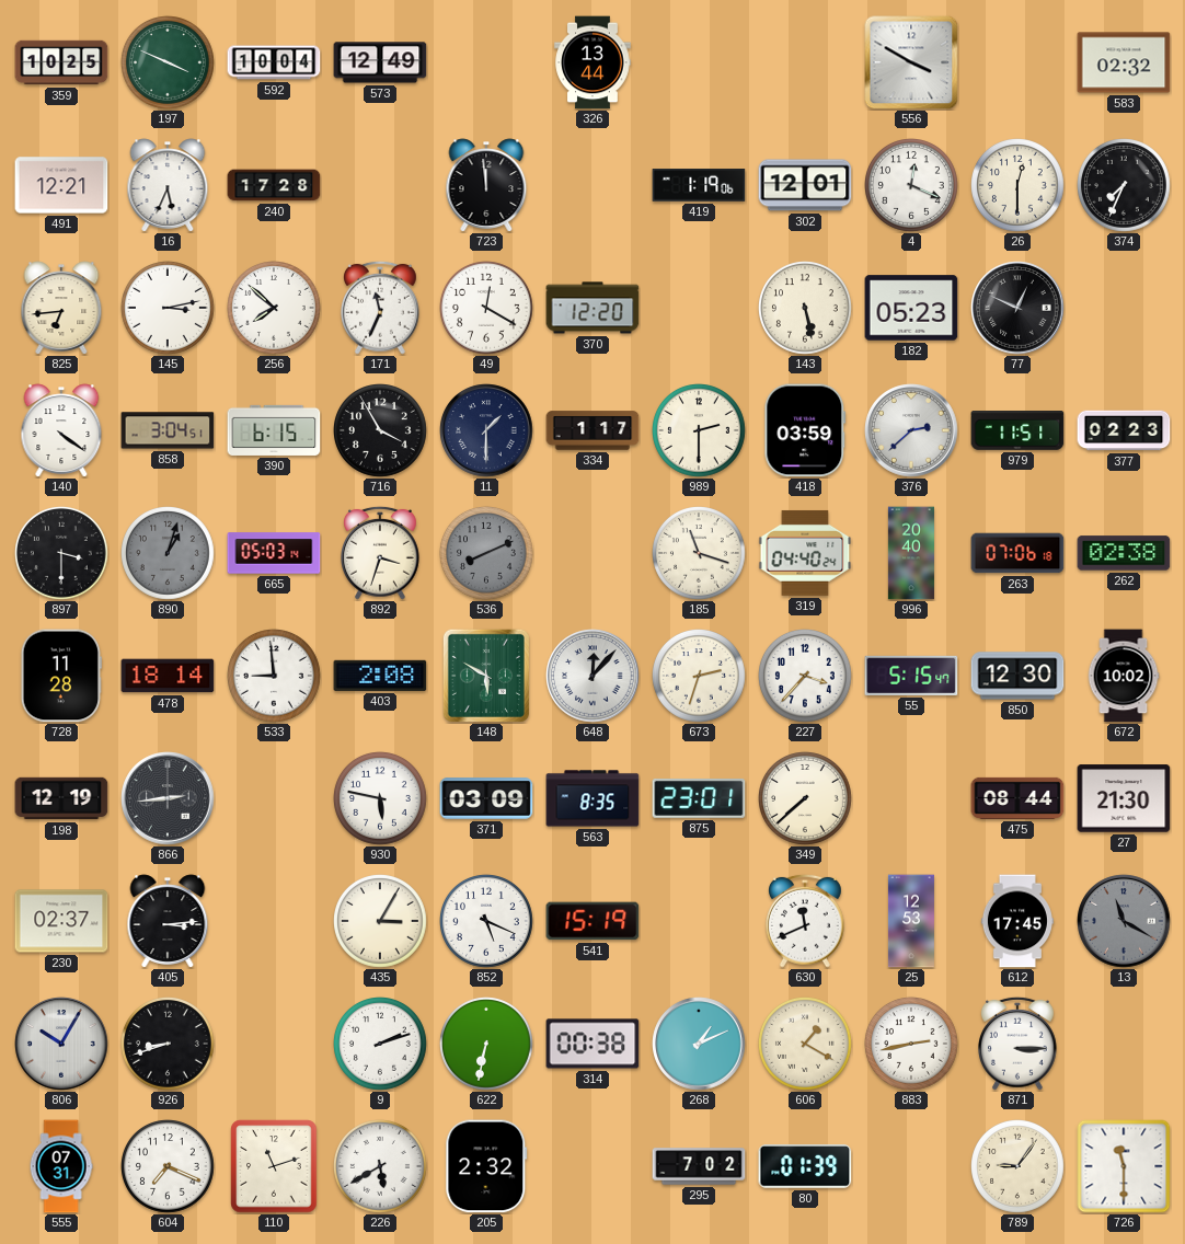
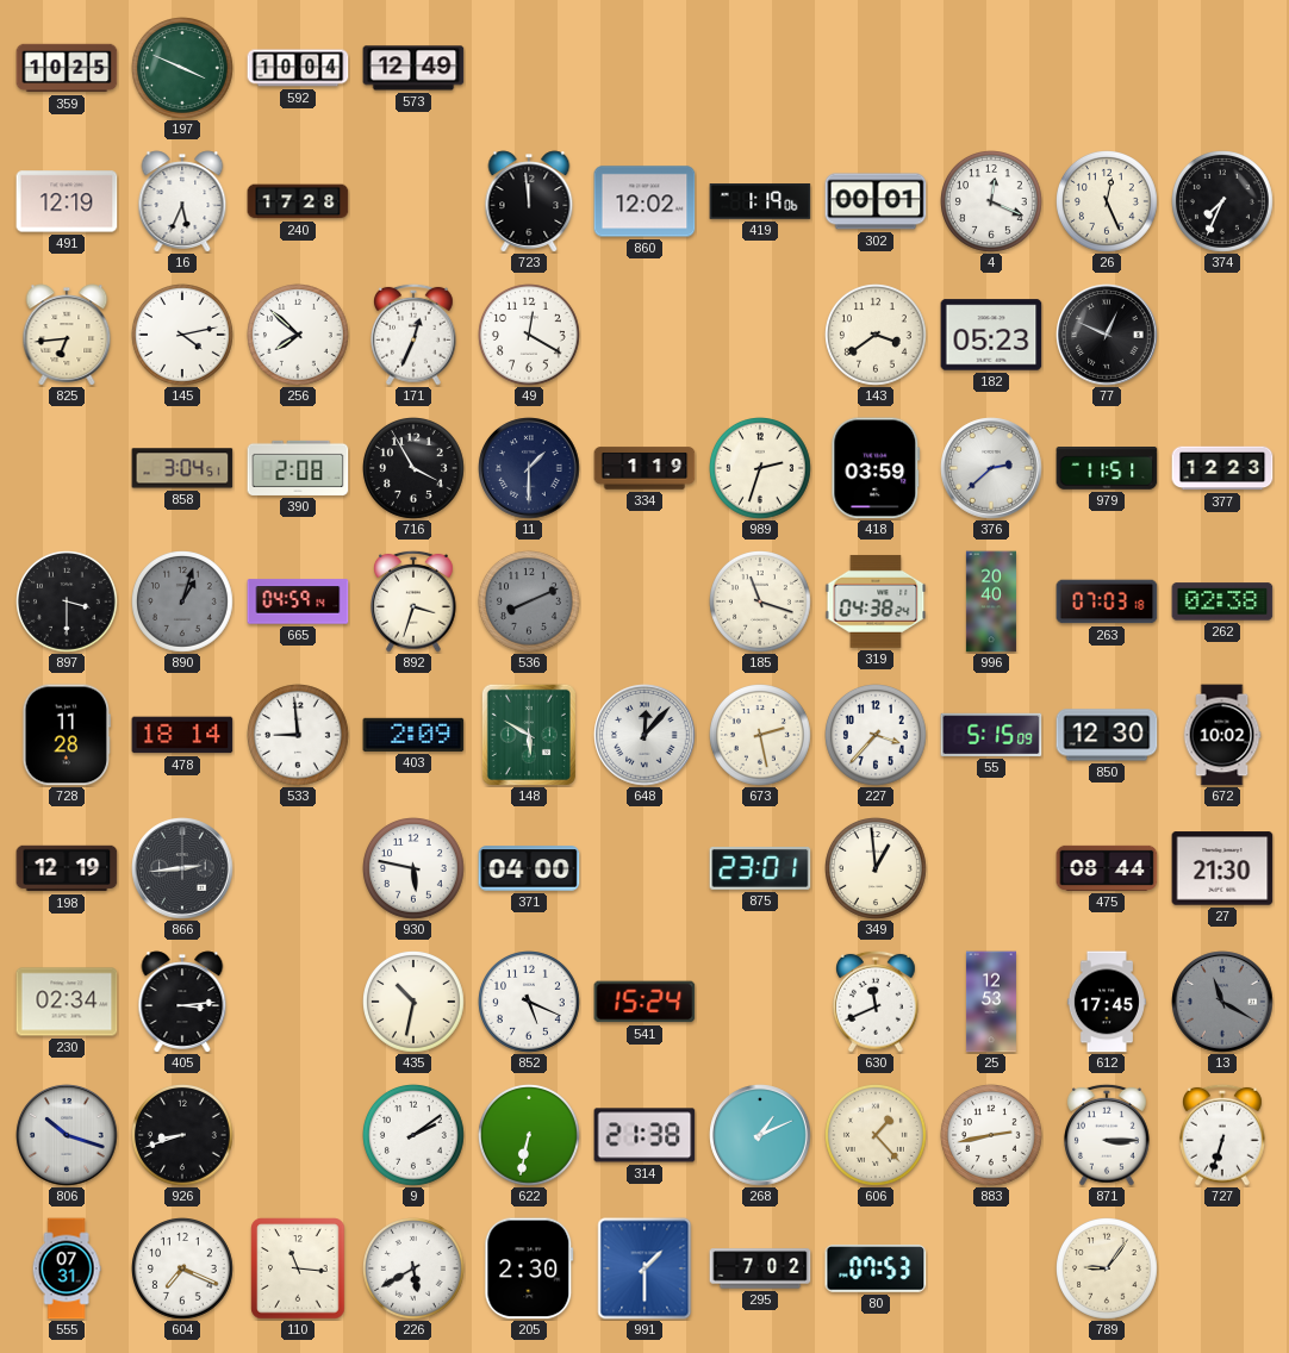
326: 13:44 -> none (592, 62)
556: 3:50 -> none (911, 62)
583: 02:32 -> none (1124, 62)
491: 12:21 -> 12:19 (67, 201)
860: none -> 12:02 (644, 201)
302: 12:01 -> 00:01 (876, 201)
26: 12:30 -> 12:26 (1108, 202)
145: 3:13 -> 4:13 (183, 336)
171: 11:34 -> 12:34 (415, 335)
370: 12:20 -> none (592, 308)
143: 5:28 -> 3:39 (877, 336)
140: 4:21 -> none (61, 430)
390: 6:15 -> 2:08 (298, 468)
334: 1:17 -> 1:19 (644, 468)
989: 2:30 -> 2:33 (761, 469)
377: 02:23 -> 12:23 (1222, 468)
665: 05:03 -> 04:59 (298, 601)
319: 04:40 -> 04:38 (876, 601)
263: 07:06 -> 07:03 (1107, 601)
403: 2:08 -> 2:09 (413, 735)
673: 2:33 -> 2:28 (761, 736)
55: 5:15:47 -> 5:15:09 (991, 735)
371: 03:09 -> 04:00 (529, 868)
563: 8:35 -> none (592, 798)
349: 7:38 -> 12:59 (877, 869)
230: 02:37 -> 02:34 (67, 1002)
435: 3:05 -> 10:32 (415, 1003)
541: 15:19 -> 15:24 (644, 1002)
806: 10:05 -> 10:18 (67, 1135)
9: 2:12 -> 2:09 (415, 1136)
314: 00:38 -> 21:38 (644, 1135)
606: 1:20 -> 1:23 (877, 1136)
727: none -> 6:33 (1223, 1135)
110: 11:12 -> 11:16 (298, 1268)
205: 2:32 -> 2:30 (529, 1268)
991: none -> 1:30 (644, 1268)
80: 01:39 -> 07:53 (876, 1268)
726: 11:30 -> none (1124, 1166)
